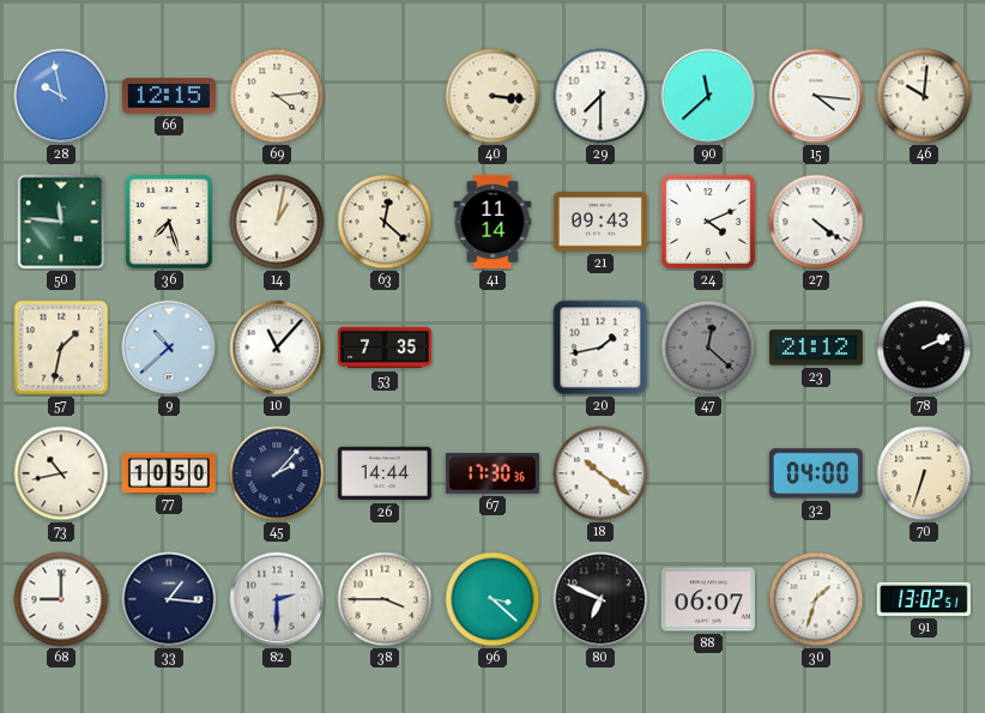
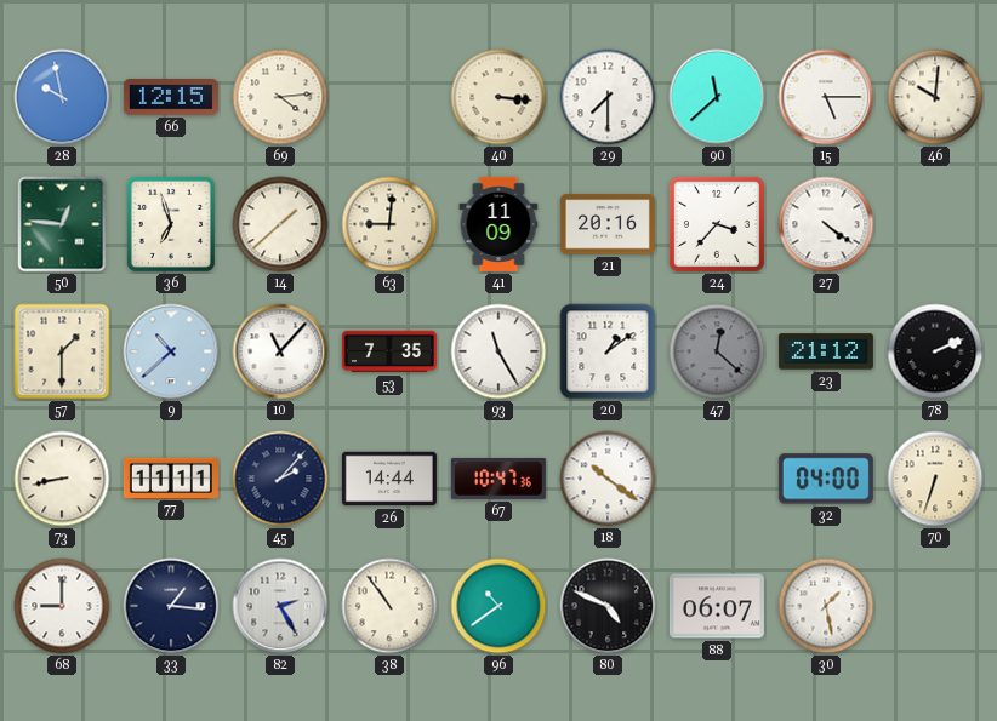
15: 4:16 -> 5:15 (826, 97)
50: 11:46 -> 12:46 (62, 224)
36: 7:27 -> 6:57 (171, 224)
14: 1:02 -> 1:38 (280, 224)
63: 12:22 -> 9:01 (389, 224)
41: 11:14 -> 11:09 (498, 224)
21: 09:43 -> 20:16 (608, 224)
24: 4:11 -> 3:37 (717, 224)
57: 1:32 -> 1:30 (62, 351)
93: none -> 11:25 (498, 351)
20: 1:43 -> 1:09 (608, 351)
73: 10:43 -> 8:43 (62, 479)
77: 10:50 -> 11:11 (171, 477)
67: 17:30 -> 10:47 (498, 479)
82: 2:30 -> 2:25 (280, 606)
38: 3:45 -> 10:54 (389, 606)
96: 3:22 -> 10:39 (498, 606)
80: 6:49 -> 4:49 (608, 606)
30: 1:33 -> 1:28 (826, 606)
91: 13:02 -> none (924, 599)
